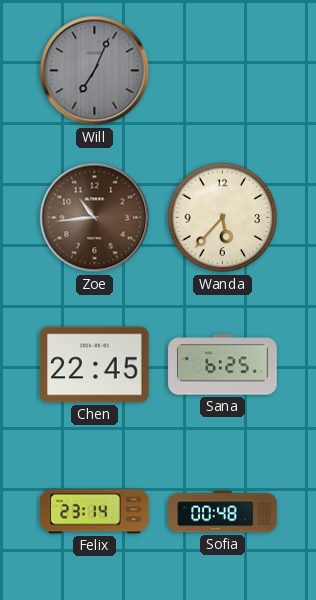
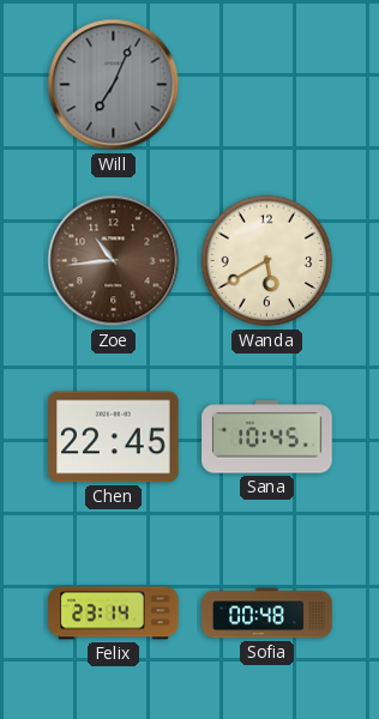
Wanda: 5:37 -> 5:40 (267, 261)
Sana: 6:25 -> 10:45 (267, 437)
